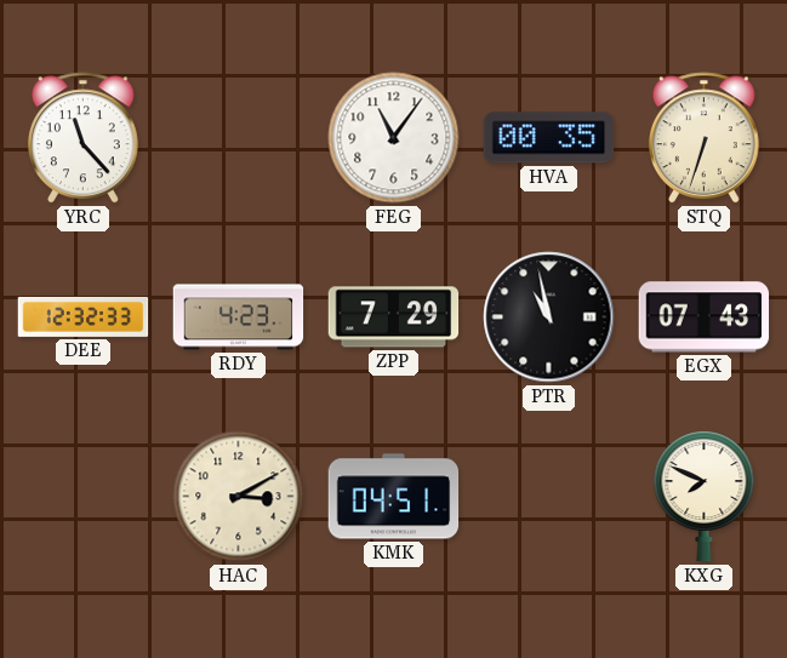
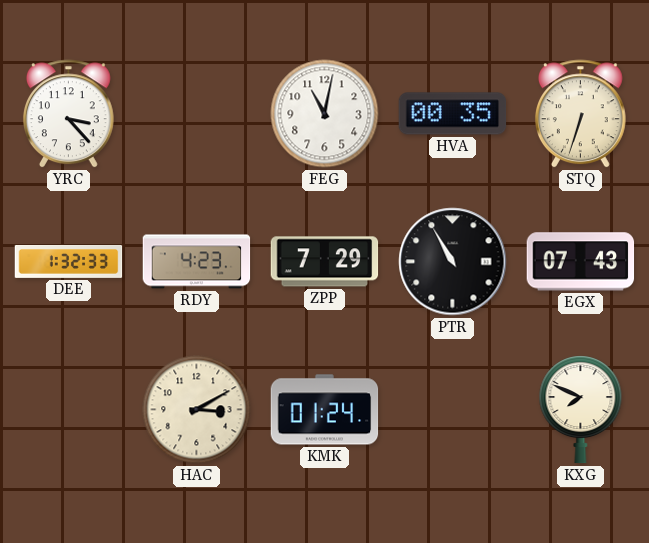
YRC: 11:23 -> 3:23 (68, 114)
FEG: 11:06 -> 11:02 (325, 114)
DEE: 12:32 -> 1:32 (69, 261)
PTR: 10:58 -> 10:55 (453, 262)
KMK: 04:51 -> 01:24 (325, 410)
